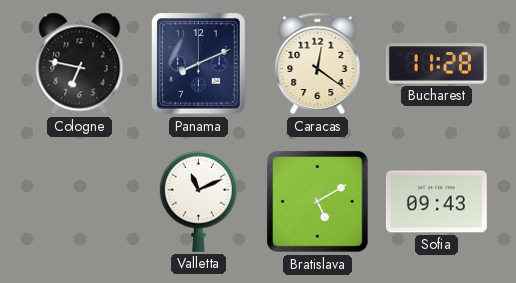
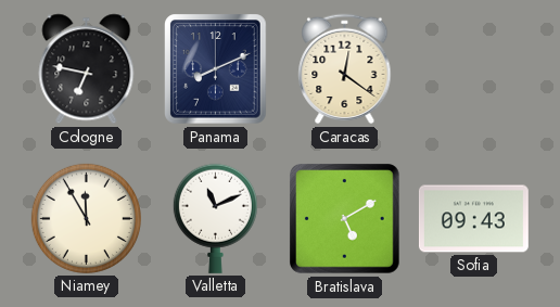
Bucharest: 11:28 -> none (436, 64)
Niamey: none -> 11:55 (86, 218)
